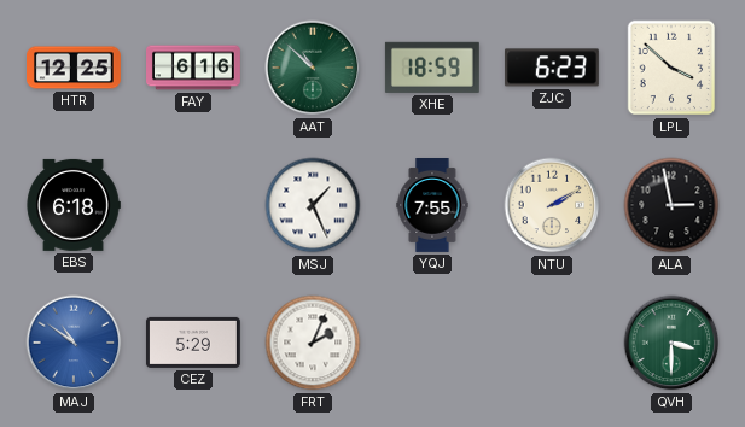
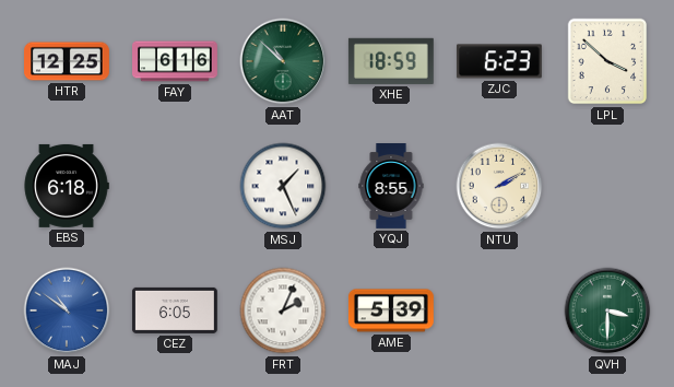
YQJ: 7:55 -> 8:55 (391, 187)
ALA: 2:58 -> none (671, 205)
CEZ: 5:29 -> 6:05 (175, 310)
AME: none -> 5:39 (391, 310)
